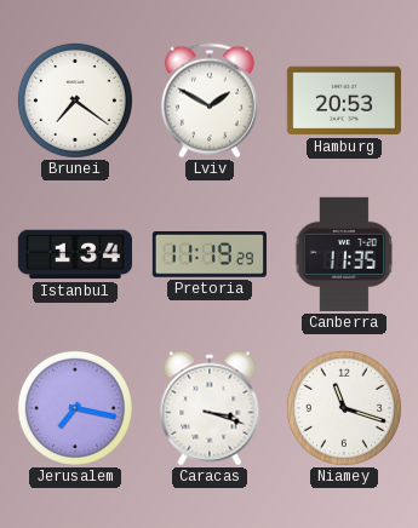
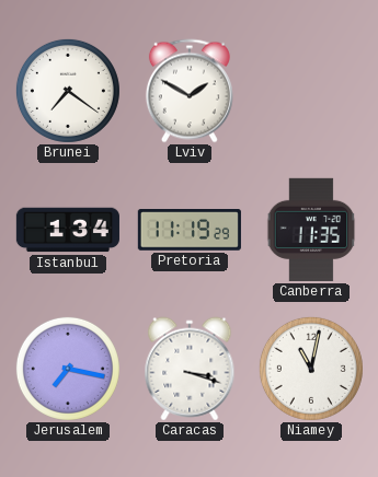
Hamburg: 20:53 -> none (344, 101)
Niamey: 11:18 -> 11:02 (311, 369)
